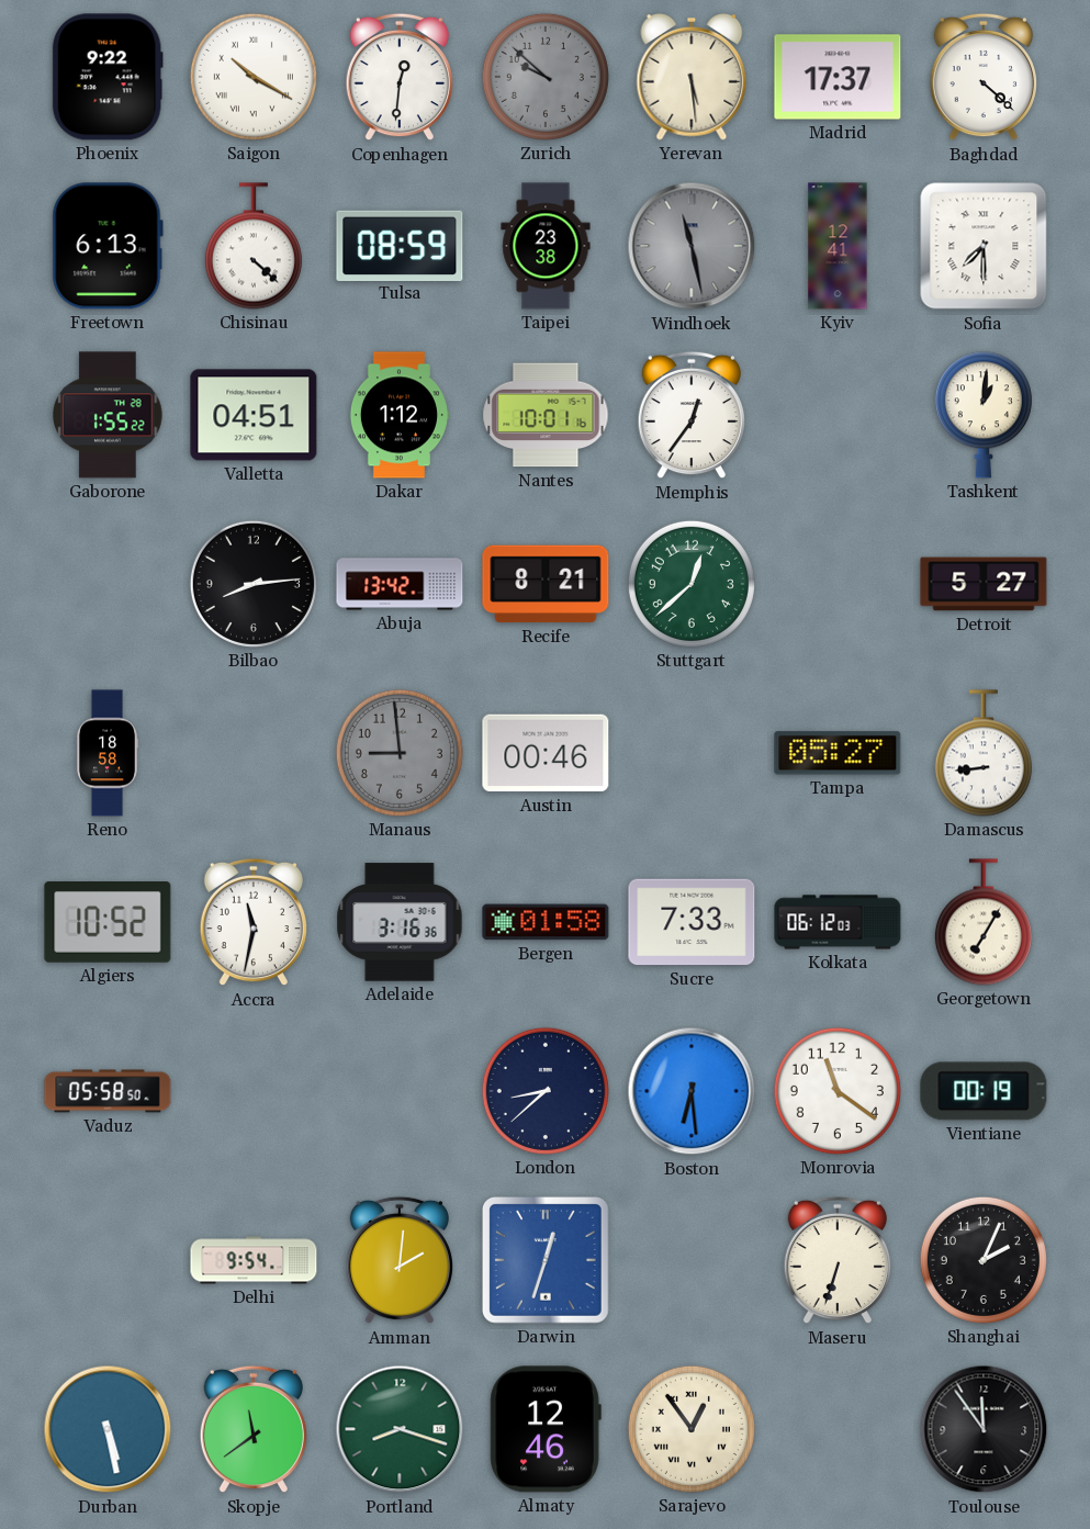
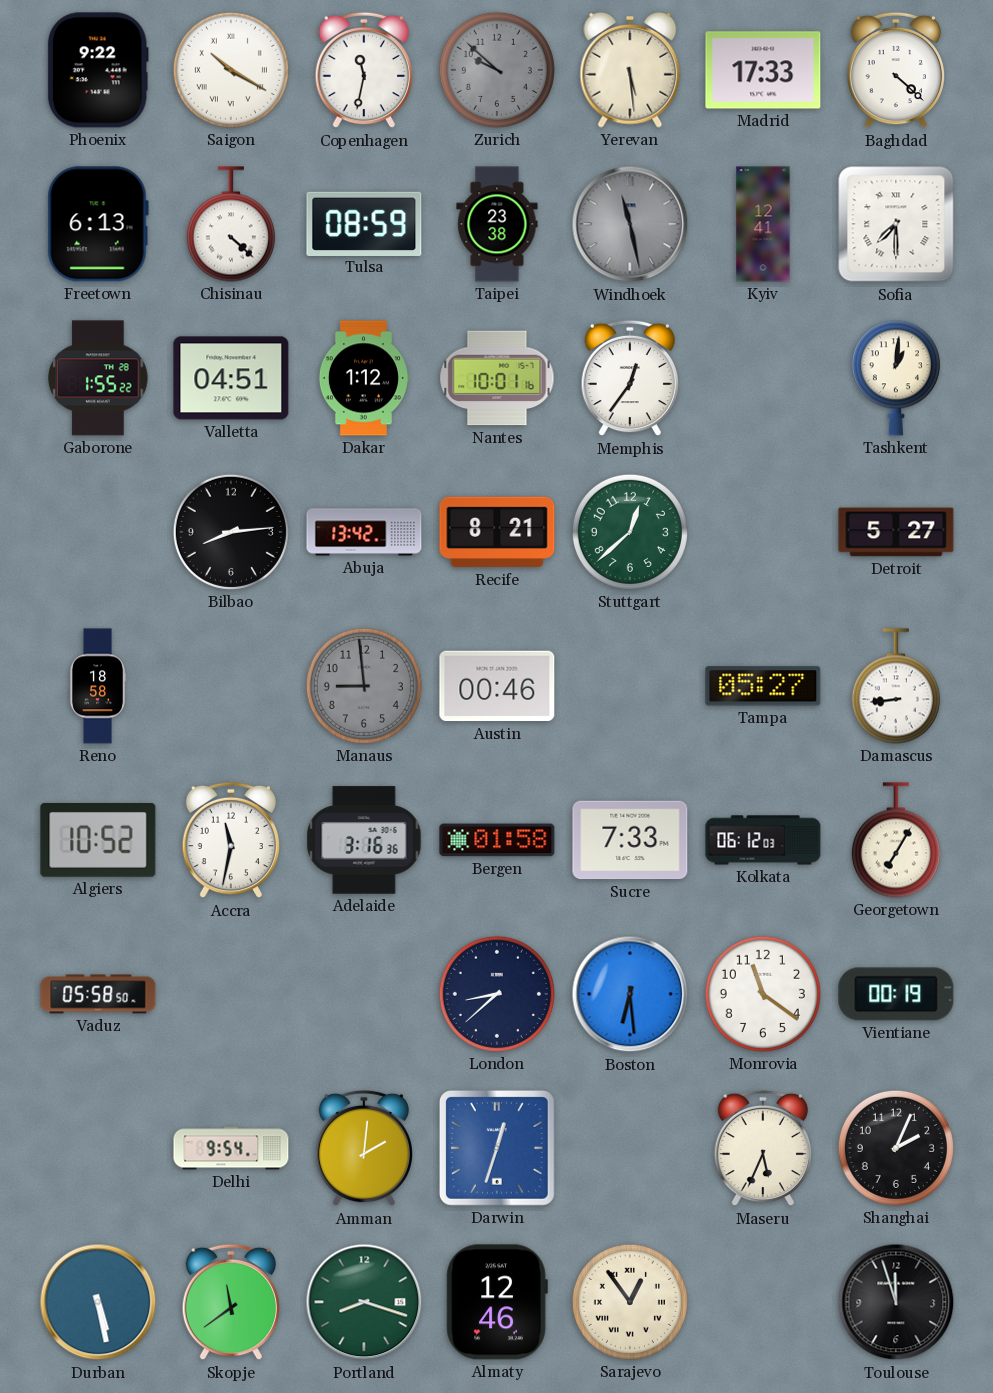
Copenhagen: 12:31 -> 11:32 (363, 70)
Madrid: 17:37 -> 17:33 (763, 70)
Maseru: 6:33 -> 5:34 (762, 1148)
Toulouse: 11:54 -> 11:57 (896, 1302)
